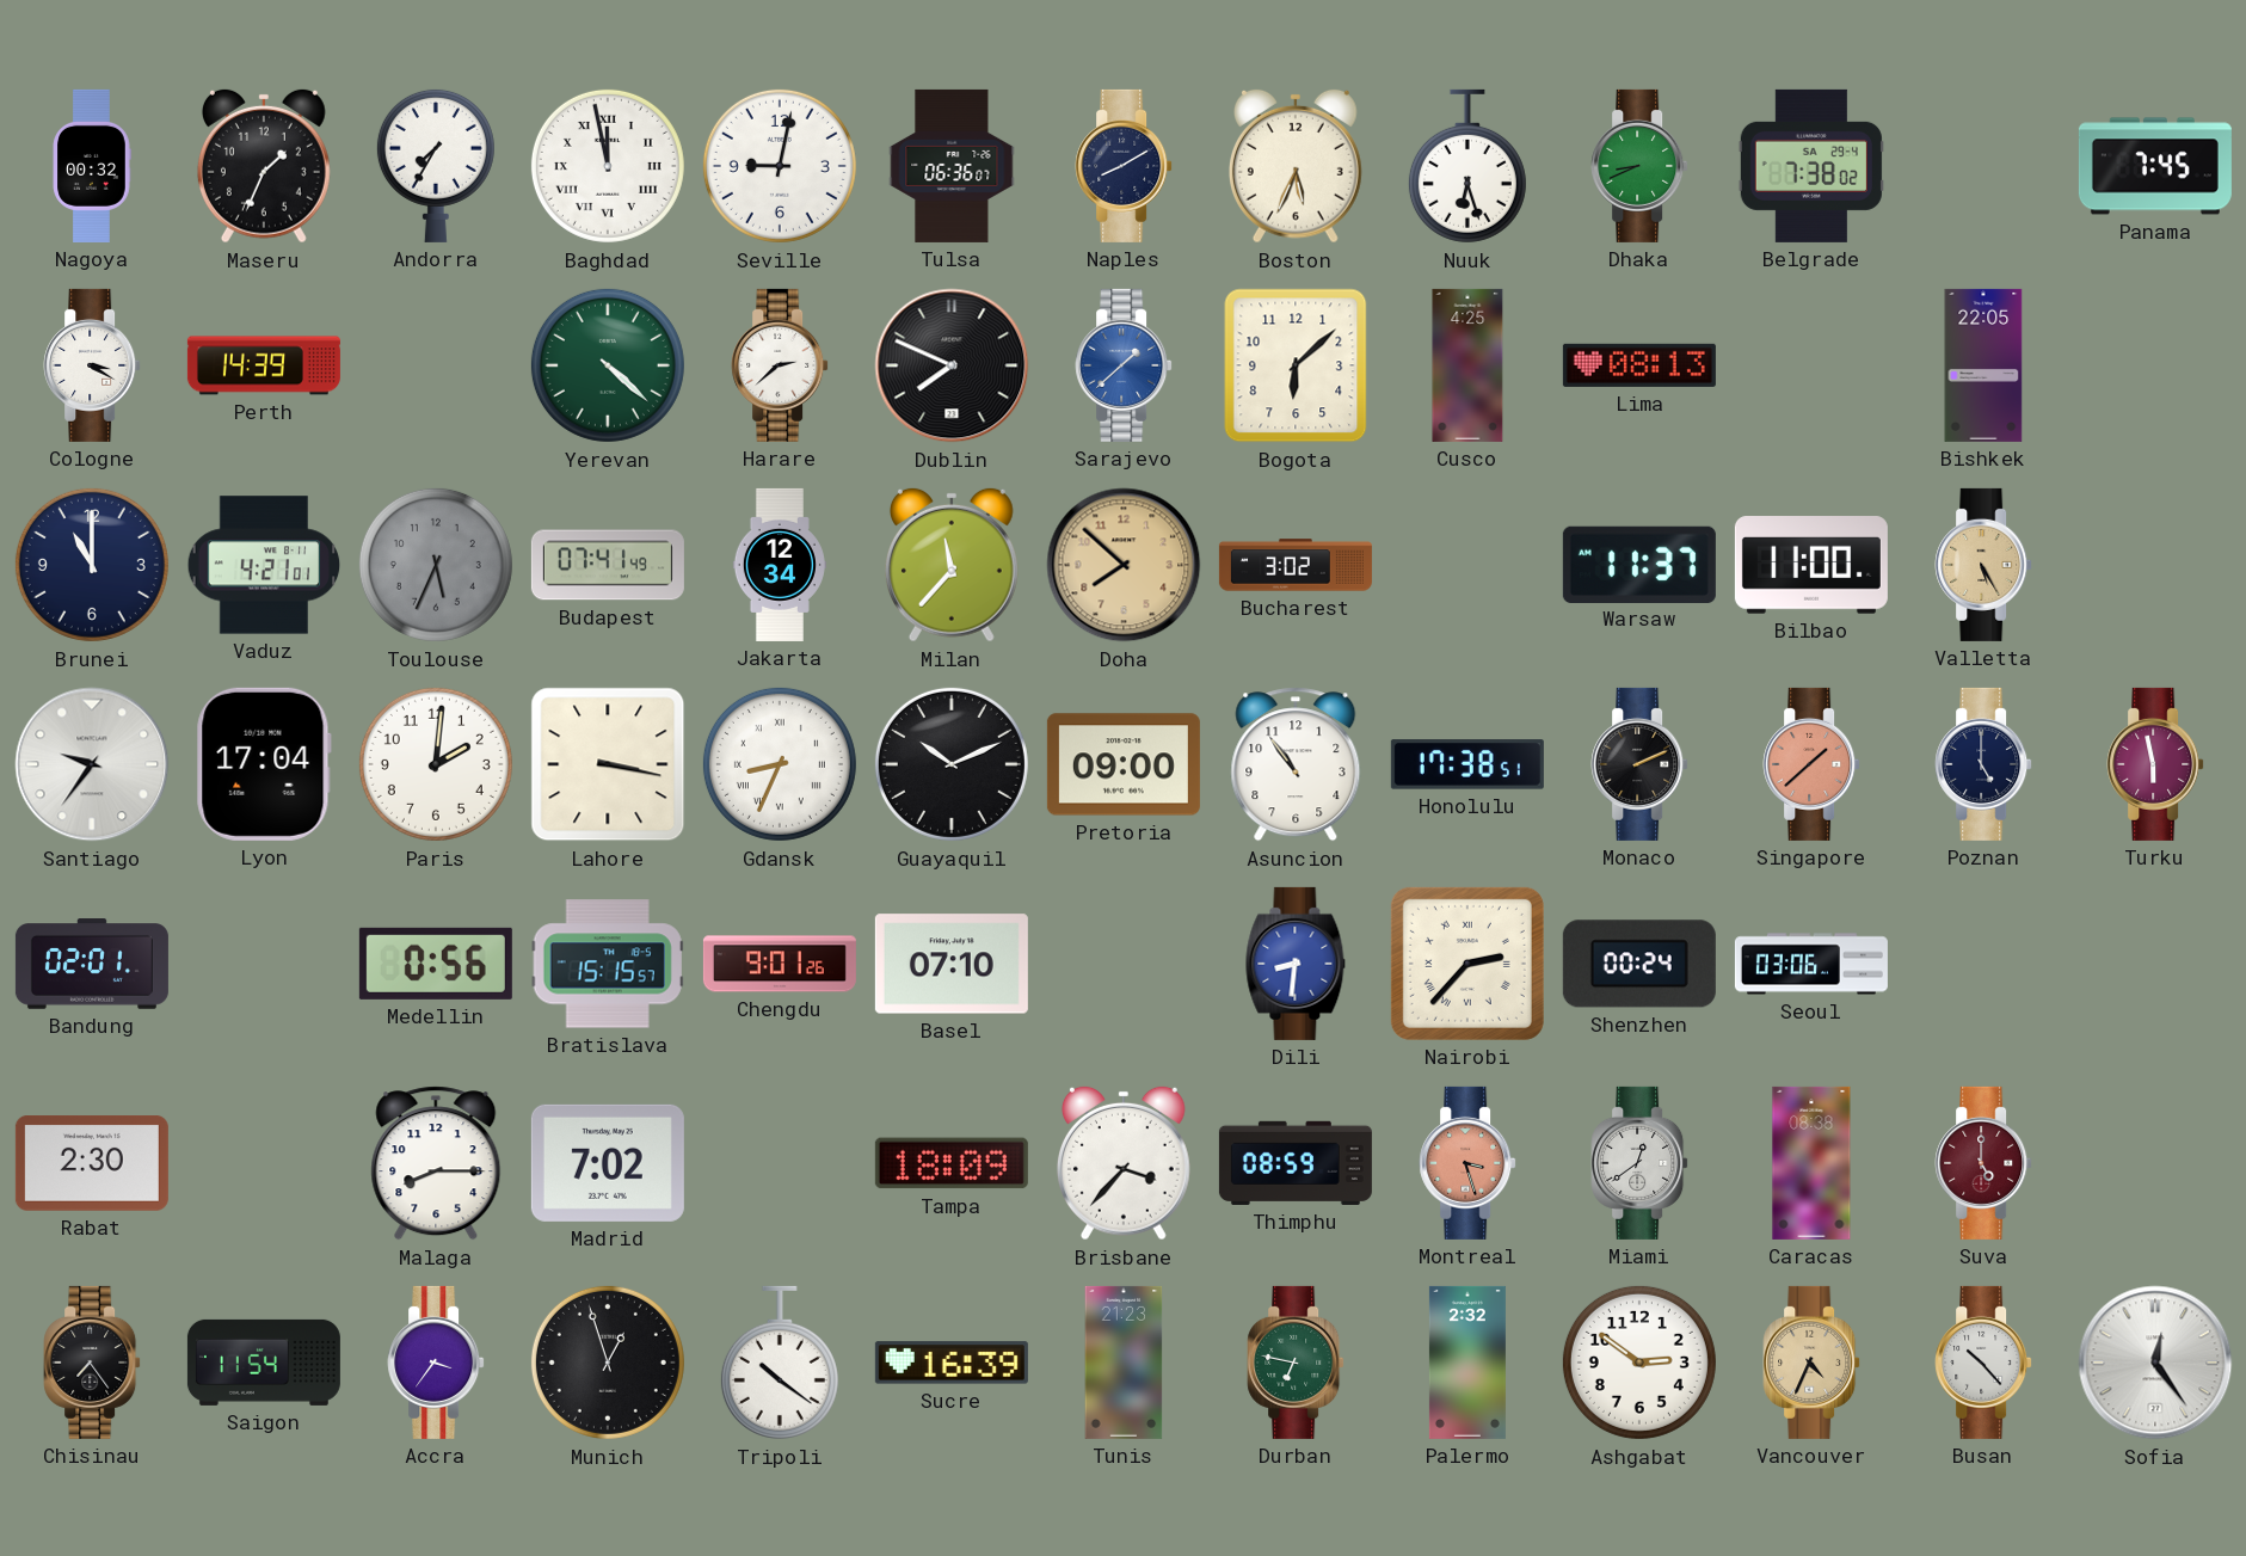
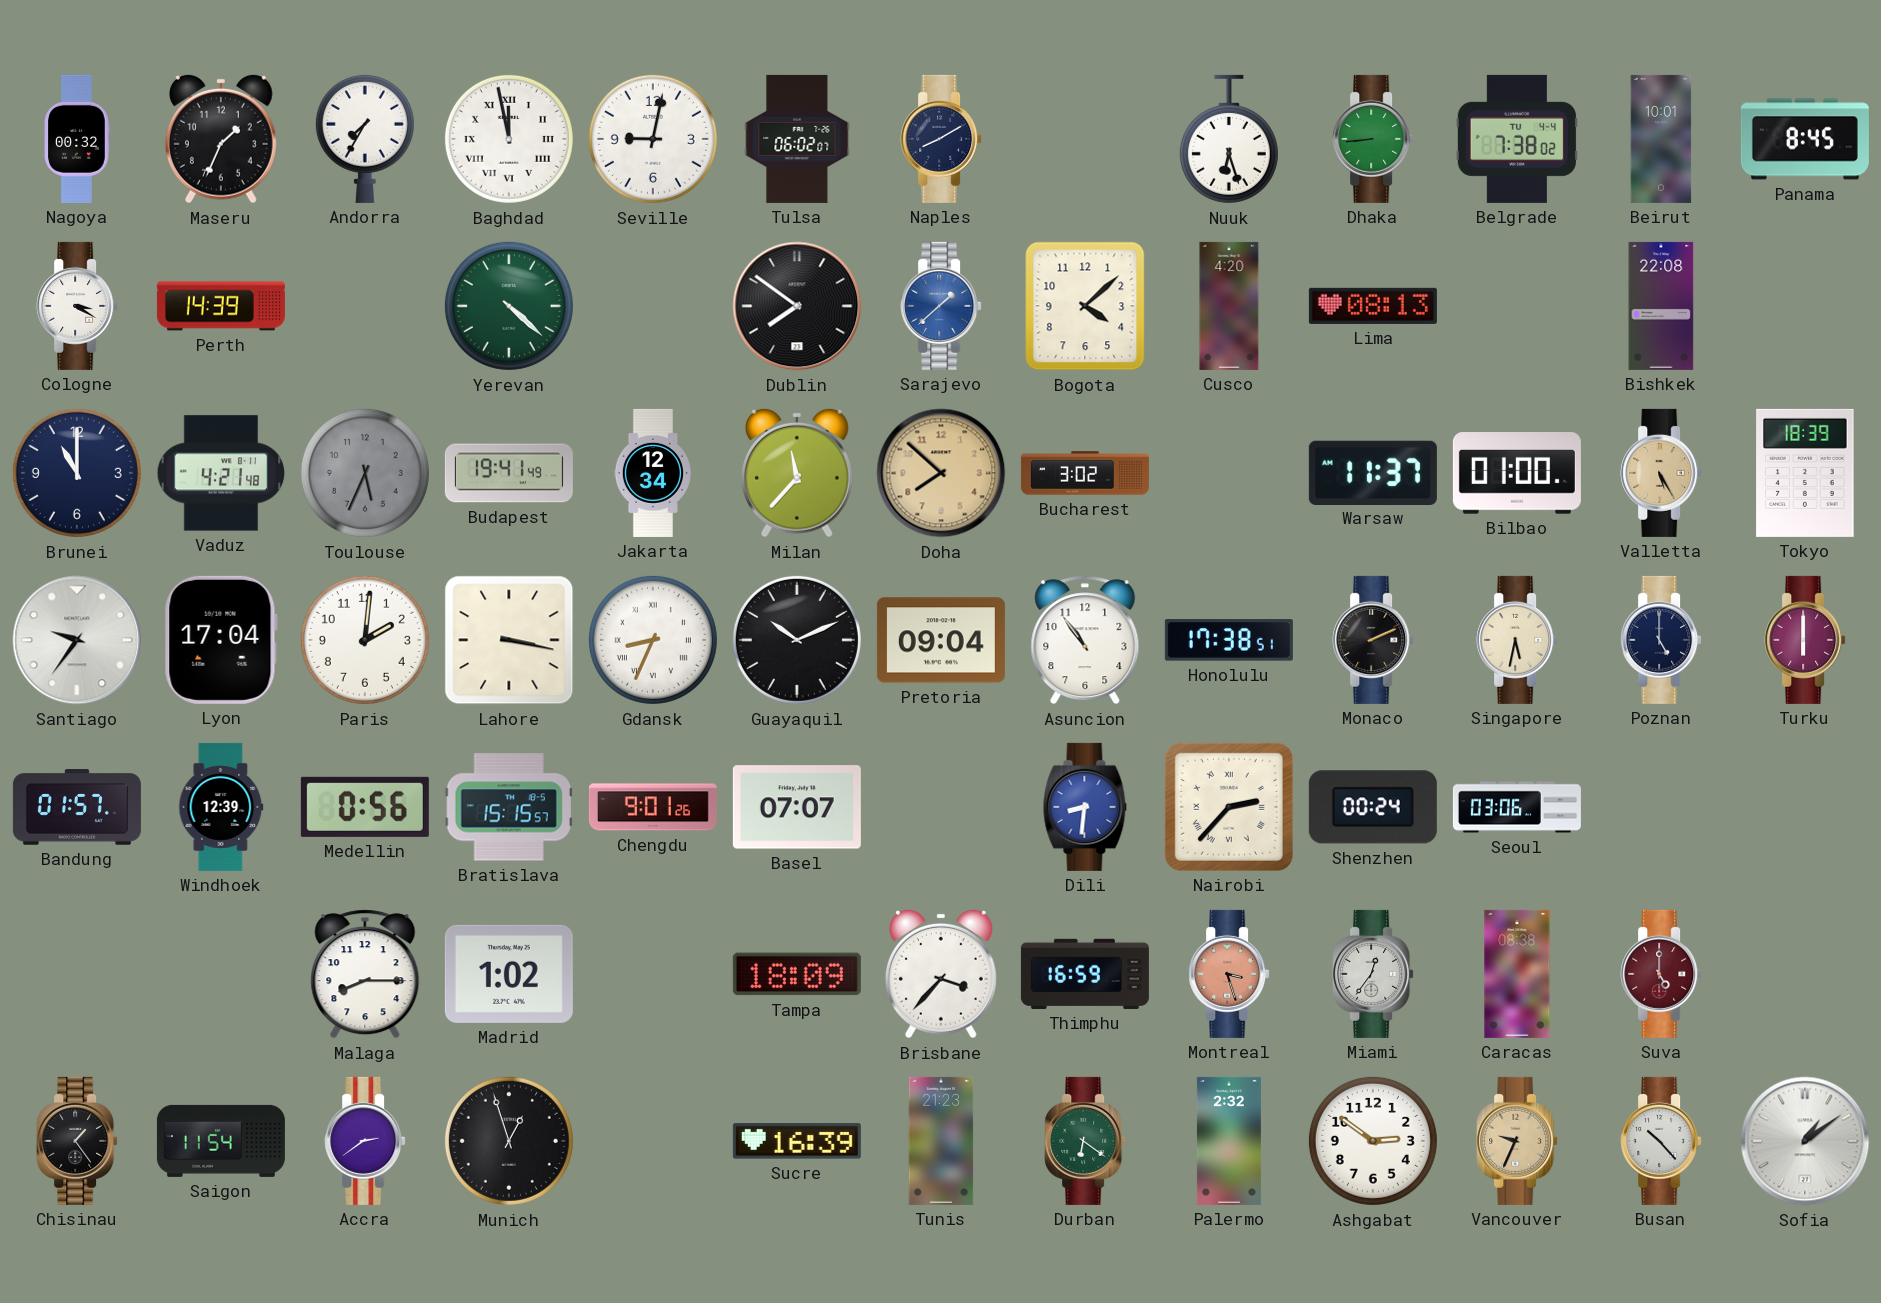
Tulsa: 06:36 -> 06:02 (797, 139)
Boston: 5:34 -> none (1296, 166)
Dhaka: 8:41 -> 8:44 (1373, 139)
Belgrade date: SA 29-4 -> TU 4-4 (1517, 139)
Beirut: none -> 10:01 (1661, 139)
Panama: 7:45 -> 8:45 (1805, 139)
Harare: 2:38 -> none (780, 365)
Dublin: 7:49 -> 7:51 (797, 306)
Bogota: 6:08 -> 4:08 (1085, 306)
Cusco: 4:25 -> 4:20 (1229, 306)
Bishkek: 22:05 -> 22:08 (1661, 306)
Vaduz: 4:21:01 -> 4:21:48 (221, 473)
Budapest: 07:41 -> 19:41 (509, 473)
Bilbao: 11:00 -> 01:00 (1517, 473)
Tokyo: none -> 18:39 (1805, 473)
Pretoria: 09:00 -> 09:04 (941, 640)
Singapore: 1:38 -> 5:32 (1517, 640)
Singapore dial: salmon -> cream (1517, 640)
Turku: 5:58 -> 6:00 (1805, 640)
Bandung: 02:01 -> 01:57 (77, 807)
Windhoek: none -> 12:39 (221, 807)
Basel: 07:10 -> 07:07 (797, 807)
Rabat: 2:30 -> none (92, 1164)
Madrid: 7:02 -> 1:02 (509, 974)
Thimphu: 08:59 -> 16:59 (1085, 974)
Miami: 12:39 -> 12:36 (1373, 974)
Chisinau: 7:24 -> 1:24 (77, 1141)
Accra: 3:36 -> 2:39 (365, 1141)
Tripoli: 10:21 -> none (780, 1363)
Durban: 6:47 -> 6:21 (1085, 1141)
Vancouver: 4:34 -> 9:34 (1517, 1141)
Sofia: 12:24 -> 1:09 (1805, 1141)
